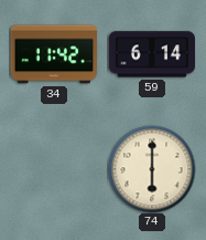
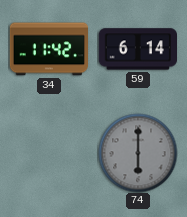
74 dial: cream -> grey (138, 153)
